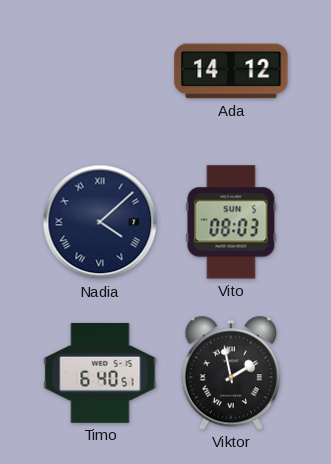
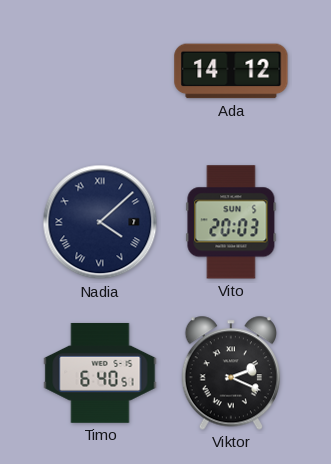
Vito: 08:03 -> 20:03 (231, 222)
Viktor: 1:58 -> 2:19 (231, 373)
